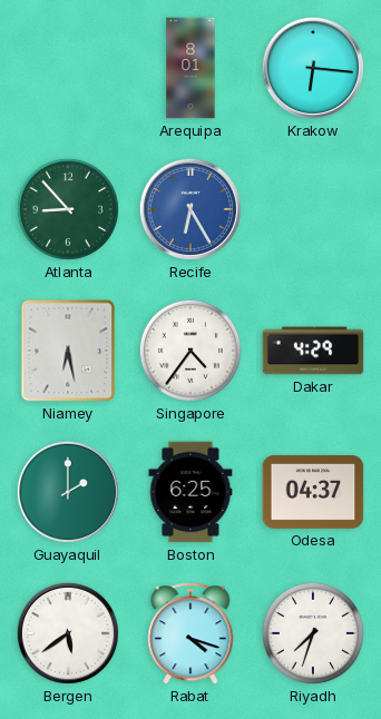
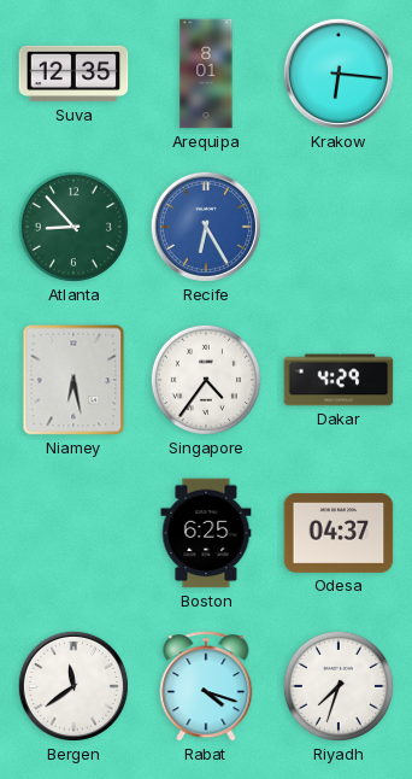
Suva: none -> 12:35 (73, 74)
Guayaquil: 2:00 -> none (68, 492)
Bergen: 5:39 -> 11:39 (73, 686)
